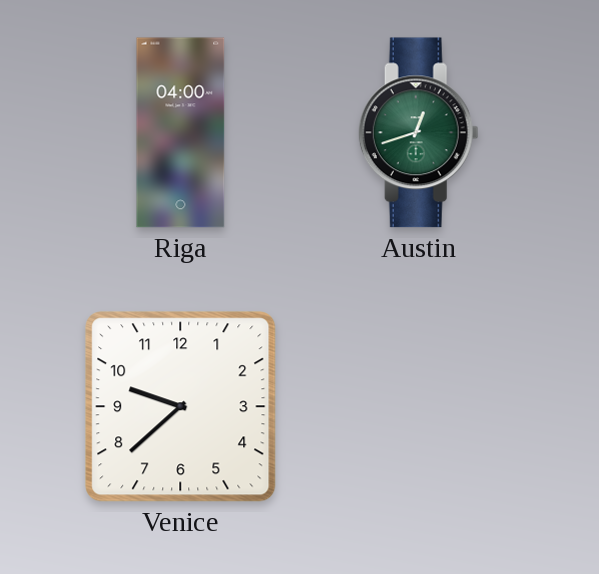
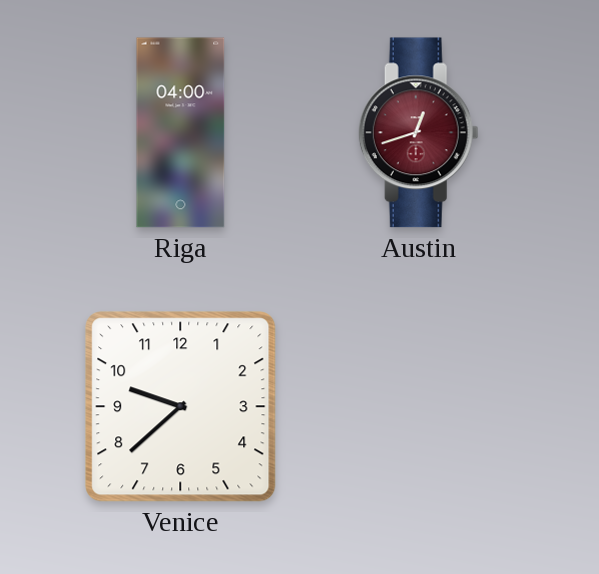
Austin dial: green -> burgundy (418, 133)
